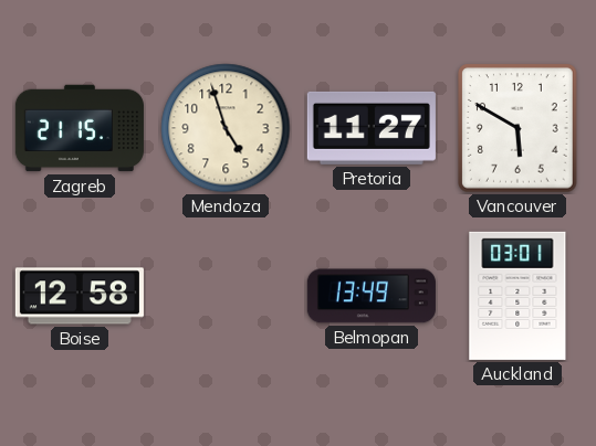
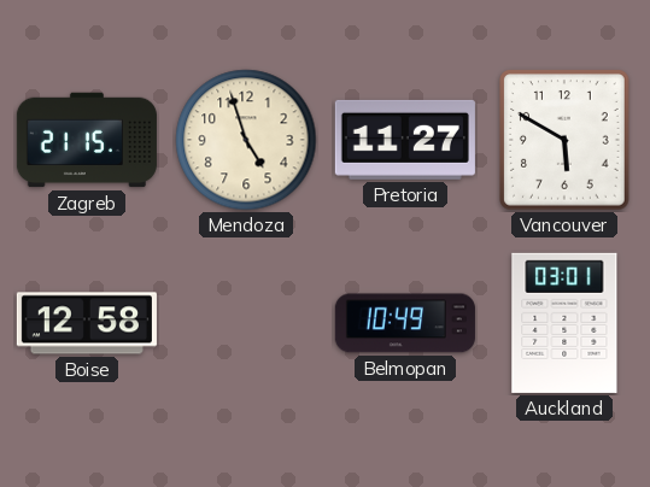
Belmopan: 13:49 -> 10:49 (405, 323)
